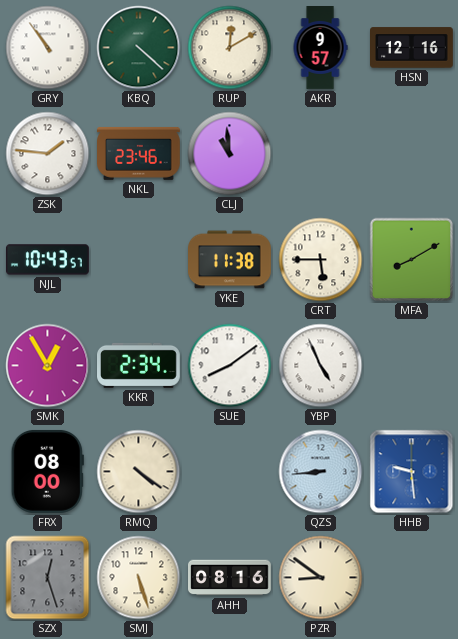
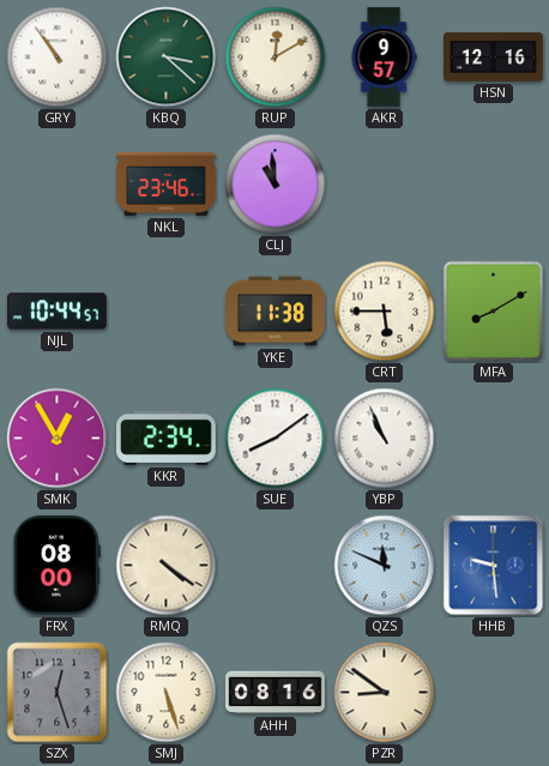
KBQ: 4:22 -> 3:22 (167, 58)
ZSK: 1:46 -> none (48, 154)
NJL: 10:43 -> 10:44 (58, 312)
YBP: 4:56 -> 10:56 (385, 439)
QZS: 8:44 -> 11:49 (385, 566)
